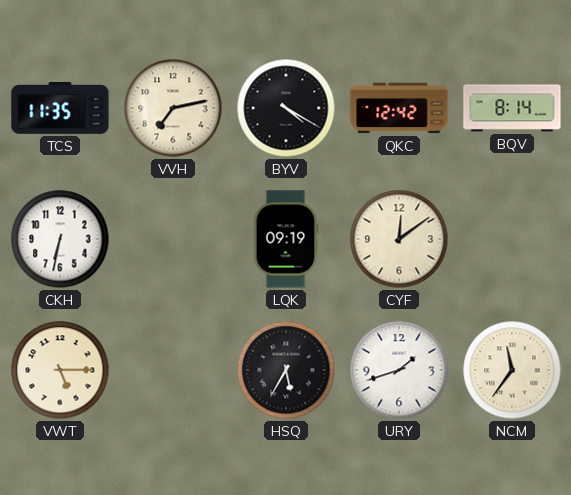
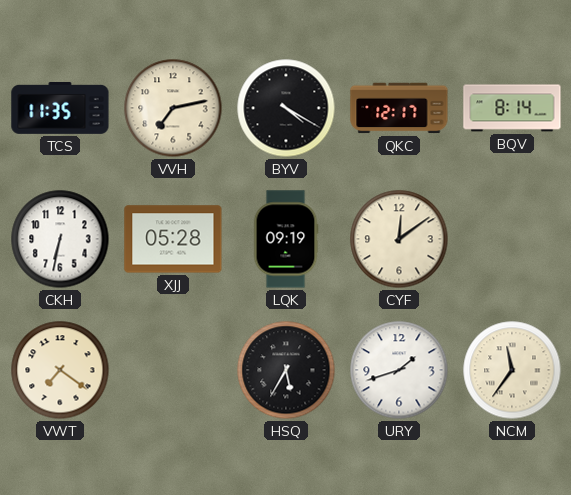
QKC: 12:42 -> 12:17 (399, 108)
XJJ: none -> 05:28 (173, 239)
VWT: 5:15 -> 7:21 (60, 370)
